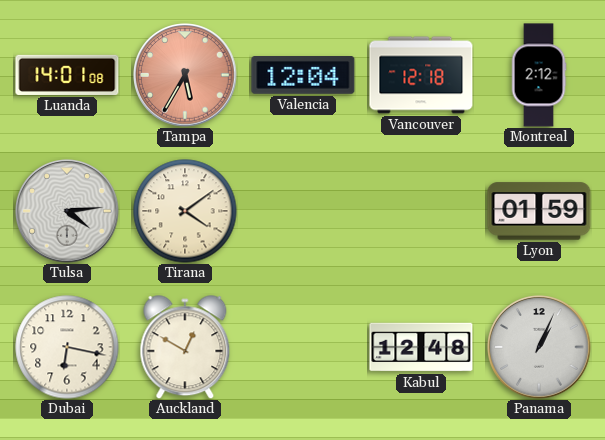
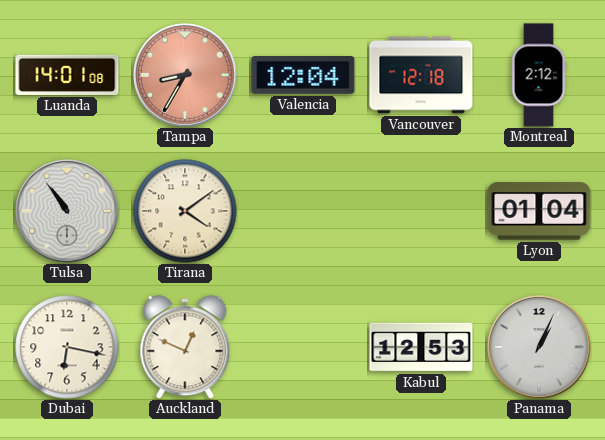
Tampa: 5:35 -> 8:35 (185, 75)
Tulsa: 4:14 -> 10:54 (67, 211)
Lyon: 01:59 -> 01:04 (539, 211)
Auckland: 12:50 -> 12:49 (185, 347)
Kabul: 12:48 -> 12:53 (421, 347)
